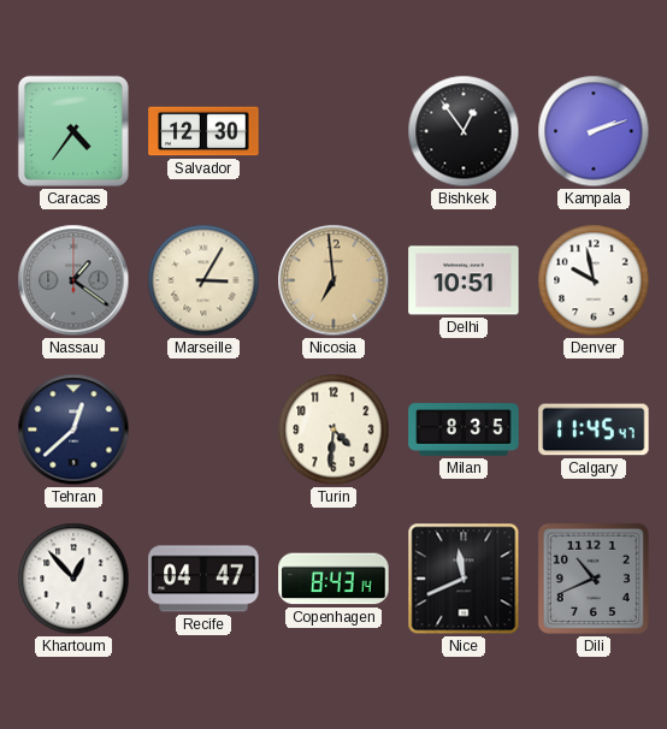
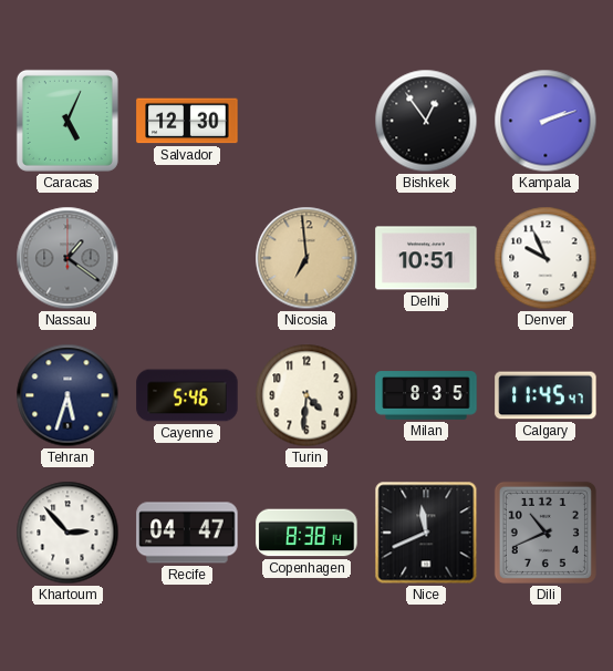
Caracas: 4:36 -> 5:04 (67, 121)
Marseille: 3:05 -> none (203, 280)
Denver: 9:58 -> 9:56 (546, 258)
Tehran: 12:38 -> 5:33 (67, 395)
Cayenne: none -> 5:46 (187, 395)
Khartoum: 12:53 -> 2:53 (67, 533)
Copenhagen: 8:43 -> 8:38 (306, 533)
